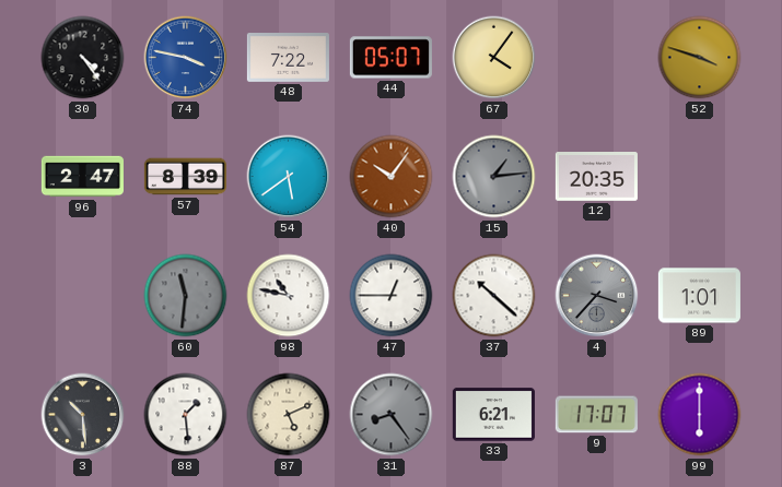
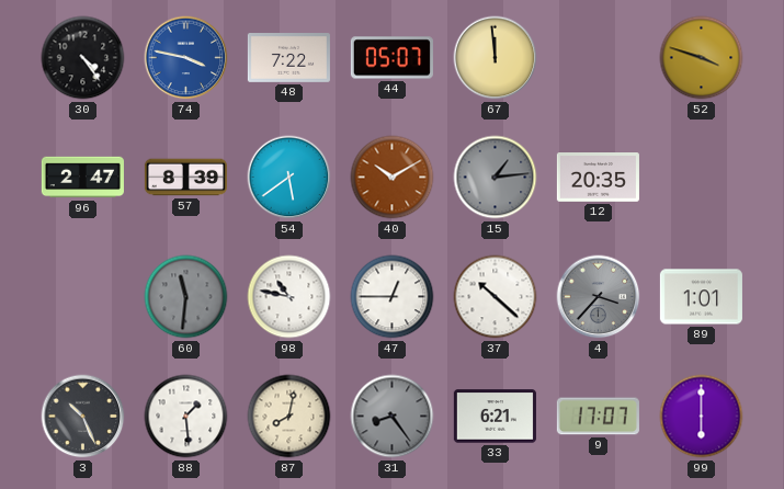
67: 4:06 -> 11:59 (496, 58)
40: 10:06 -> 10:10 (393, 178)
3: 10:29 -> 10:26 (83, 417)
87: 5:11 -> 8:02 (289, 417)
